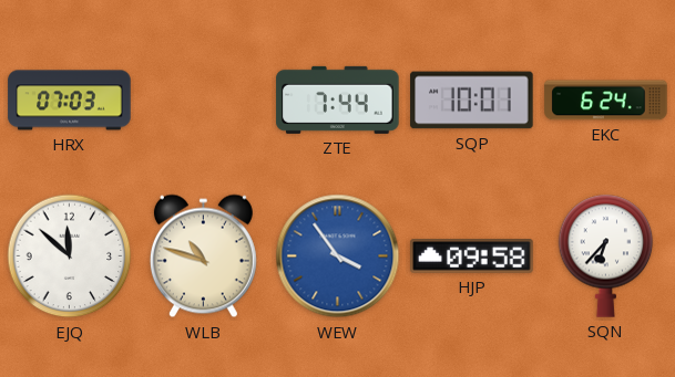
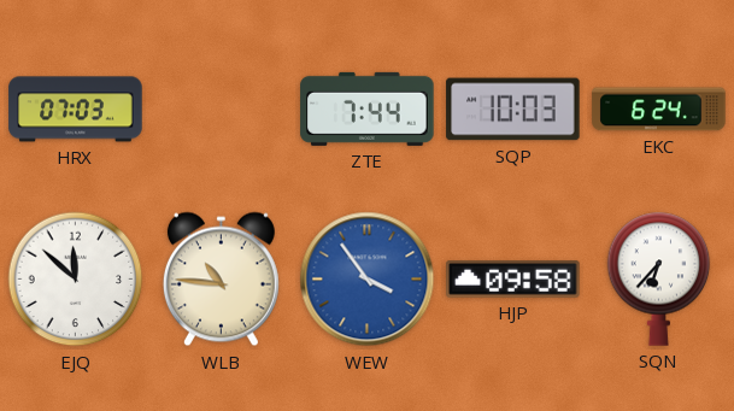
SQP: 10:01 -> 10:03 (513, 110)
WLB: 10:48 -> 10:46 (221, 280)
